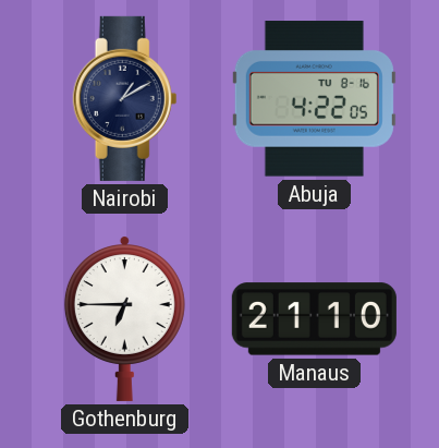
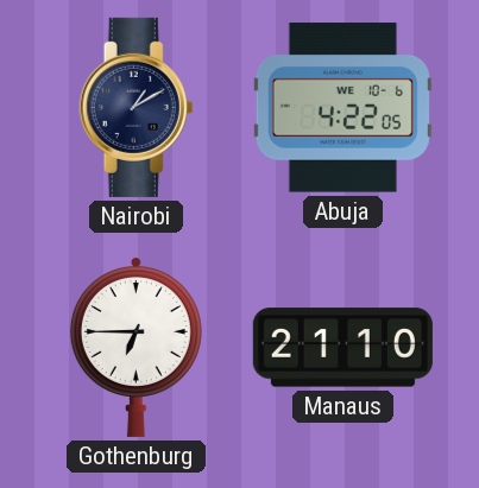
Abuja date: TU 8-16 -> WE 10-6 (342, 108)
